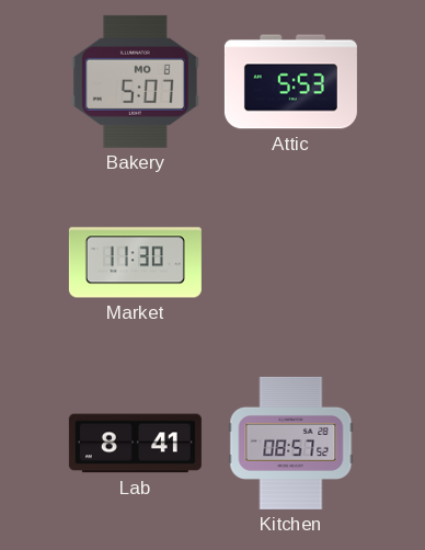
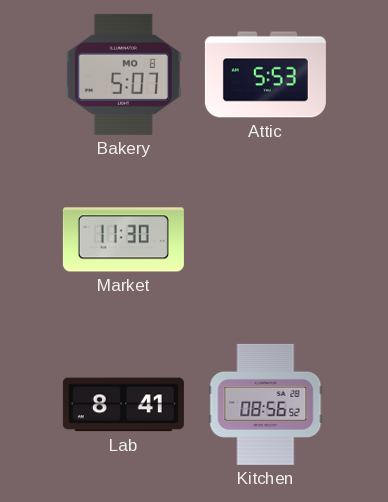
Kitchen: 08:57 -> 08:56 (266, 404)
